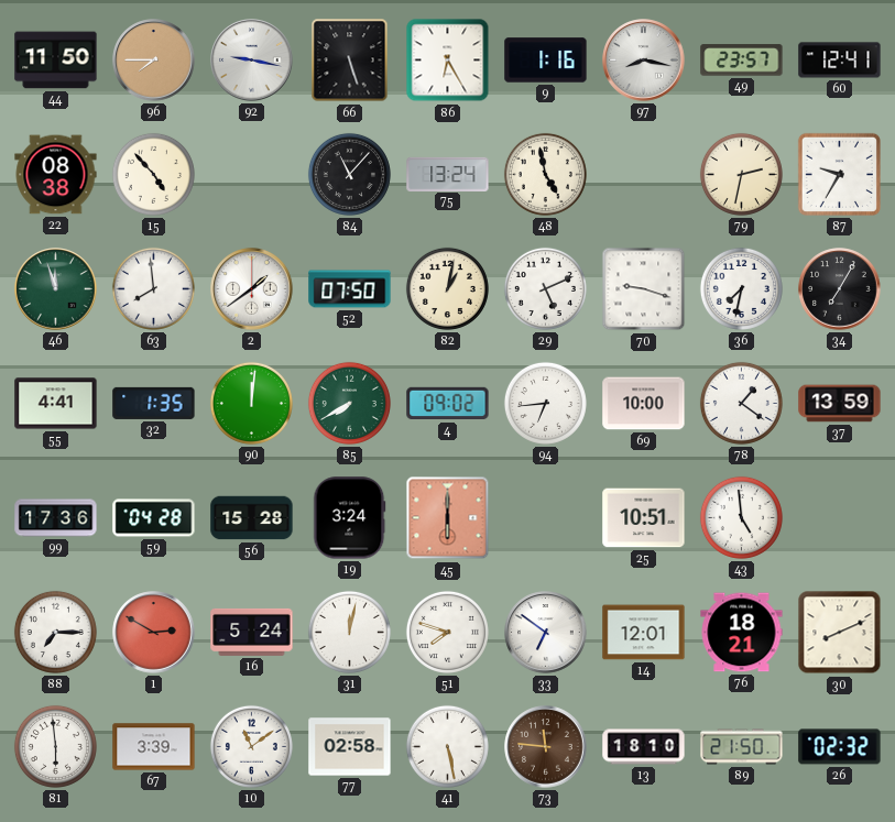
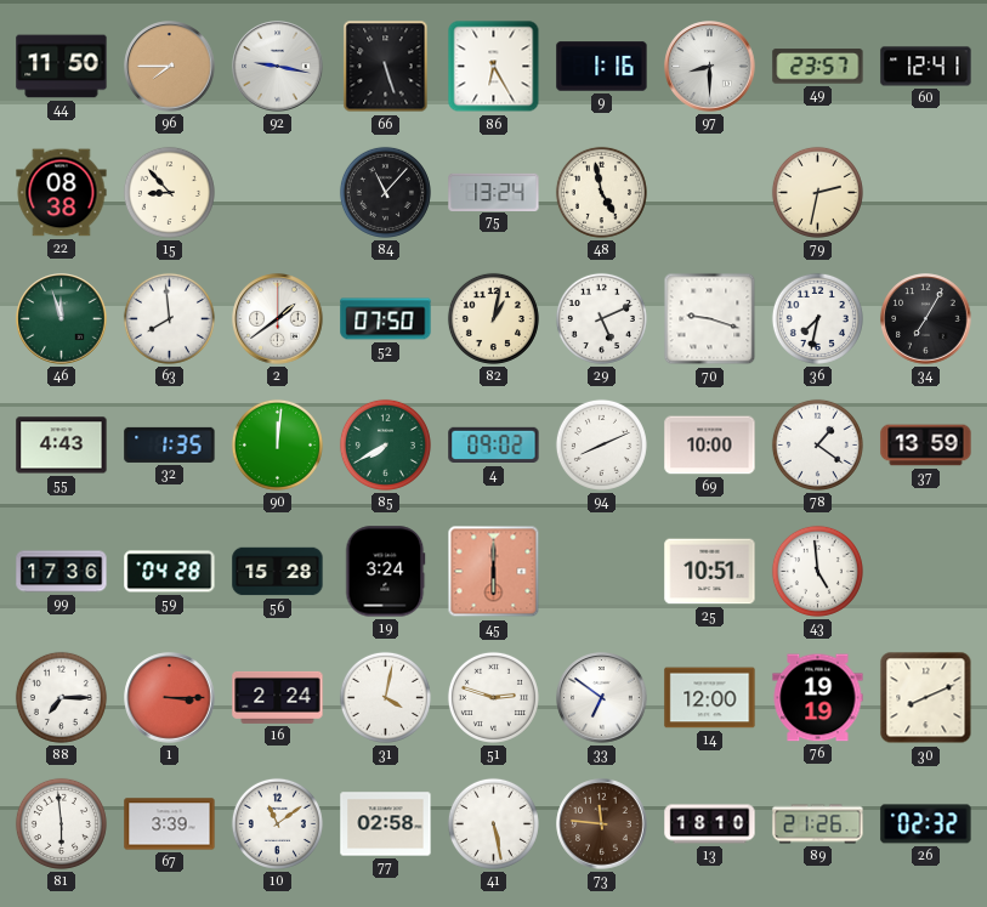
97: 8:17 -> 8:30 (710, 67)
15: 4:53 -> 8:53 (169, 192)
87: 9:35 -> none (839, 174)
55: 4:41 -> 4:43 (62, 446)
94: 6:44 -> 8:11 (601, 444)
1: 2:50 -> 3:15 (170, 698)
16: 5:24 -> 2:24 (278, 697)
31: 12:02 -> 4:02 (385, 697)
51: 7:48 -> 2:48 (493, 697)
14: 12:01 -> 12:00 (710, 698)
76: 18:21 -> 19:19 (818, 698)
89: 21:50 -> 21:26 (818, 824)
